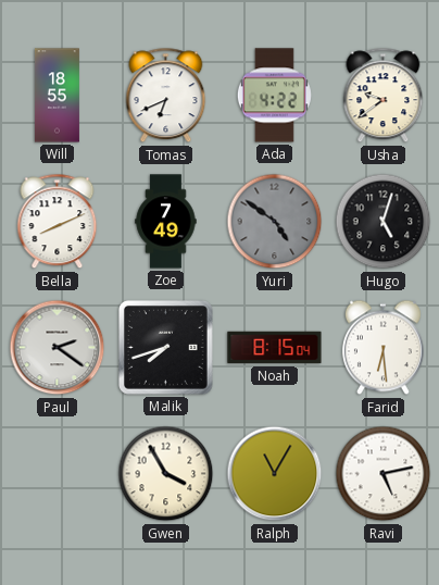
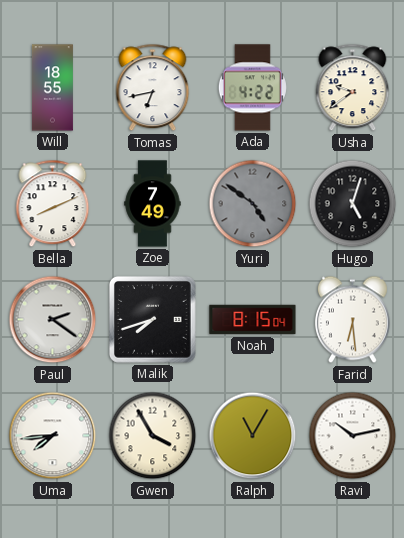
Tomas: 6:41 -> 6:43 (153, 88)
Uma: none -> 7:44 (53, 436)
Ravi: 5:13 -> 10:13 (353, 436)
